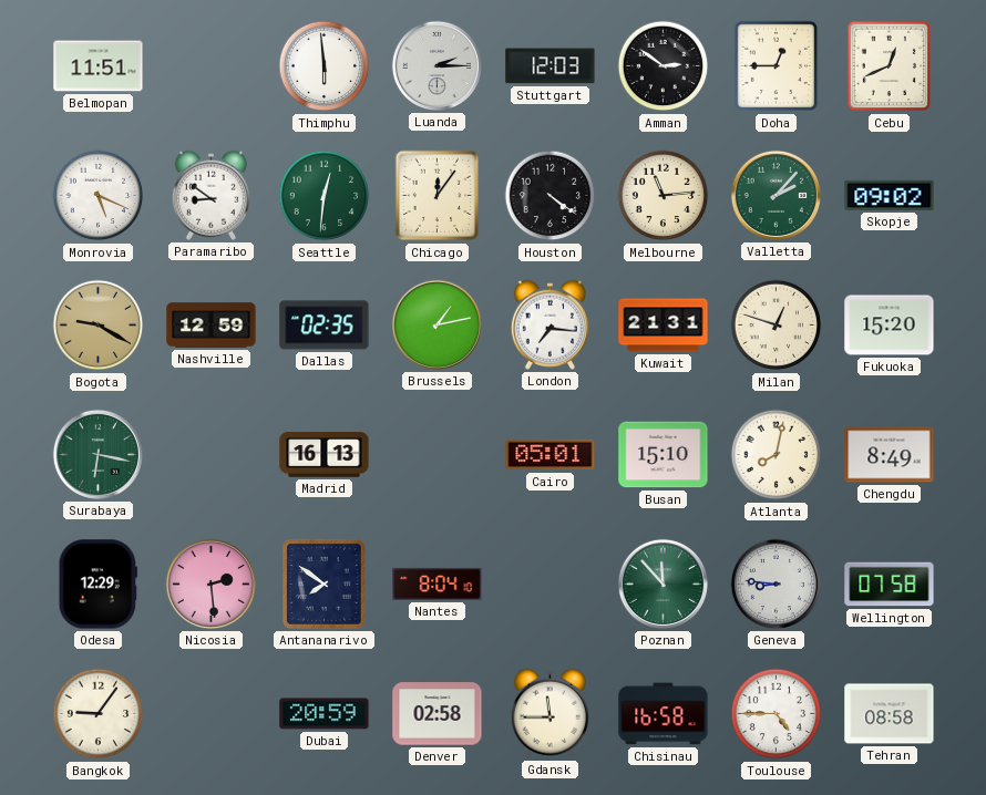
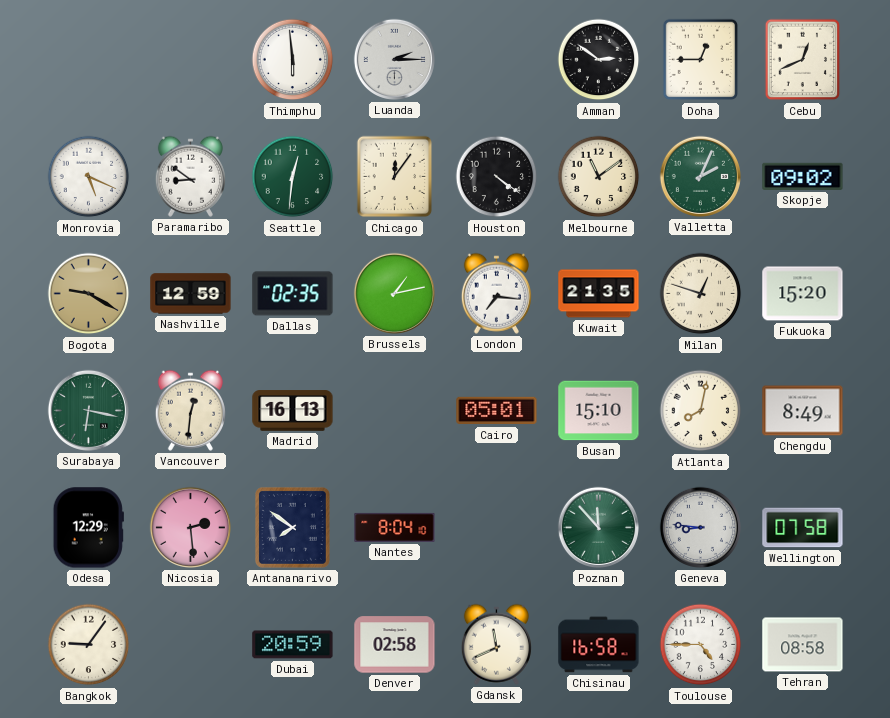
Belmopan: 11:51 -> none (99, 66)
Stuttgart: 12:03 -> none (551, 66)
Melbourne: 11:14 -> 11:09 (599, 177)
Valletta: 2:07 -> 2:04 (700, 176)
Kuwait: 21:31 -> 21:35 (599, 294)
Vancouver: none -> 12:31 (190, 410)
Gdansk: 11:45 -> 11:41 (496, 644)
